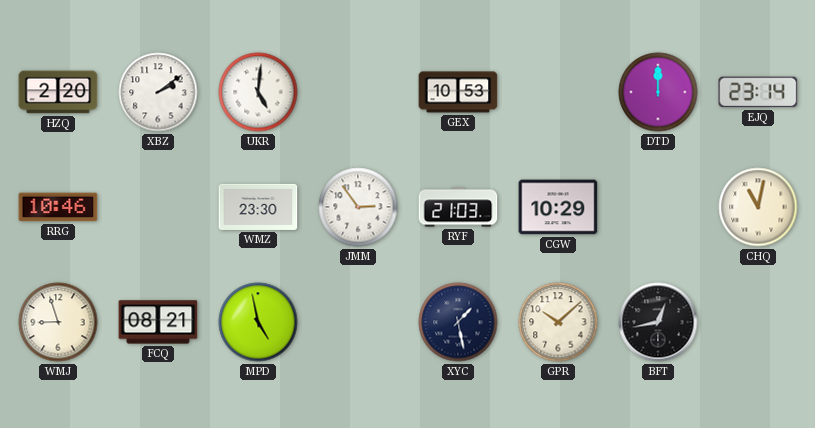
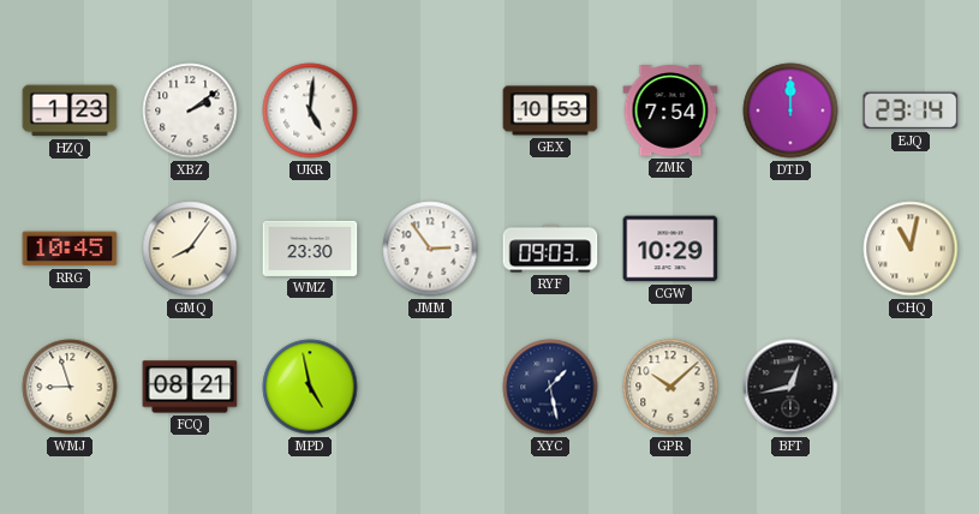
HZQ: 2:20 -> 1:23 (70, 110)
ZMK: none -> 7:54 (670, 112)
RRG: 10:46 -> 10:45 (70, 249)
GMQ: none -> 8:06 (190, 249)
RYF: 21:03 -> 09:03 (550, 249)
